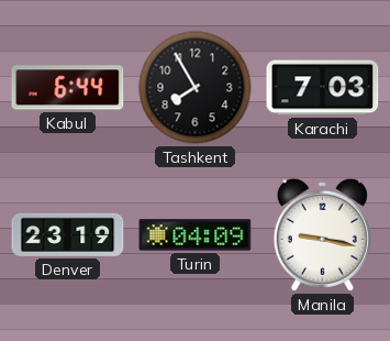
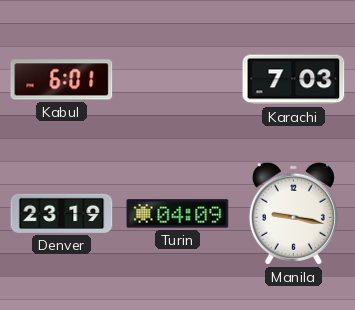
Kabul: 6:44 -> 6:01 (62, 80)
Tashkent: 7:55 -> none (196, 88)
